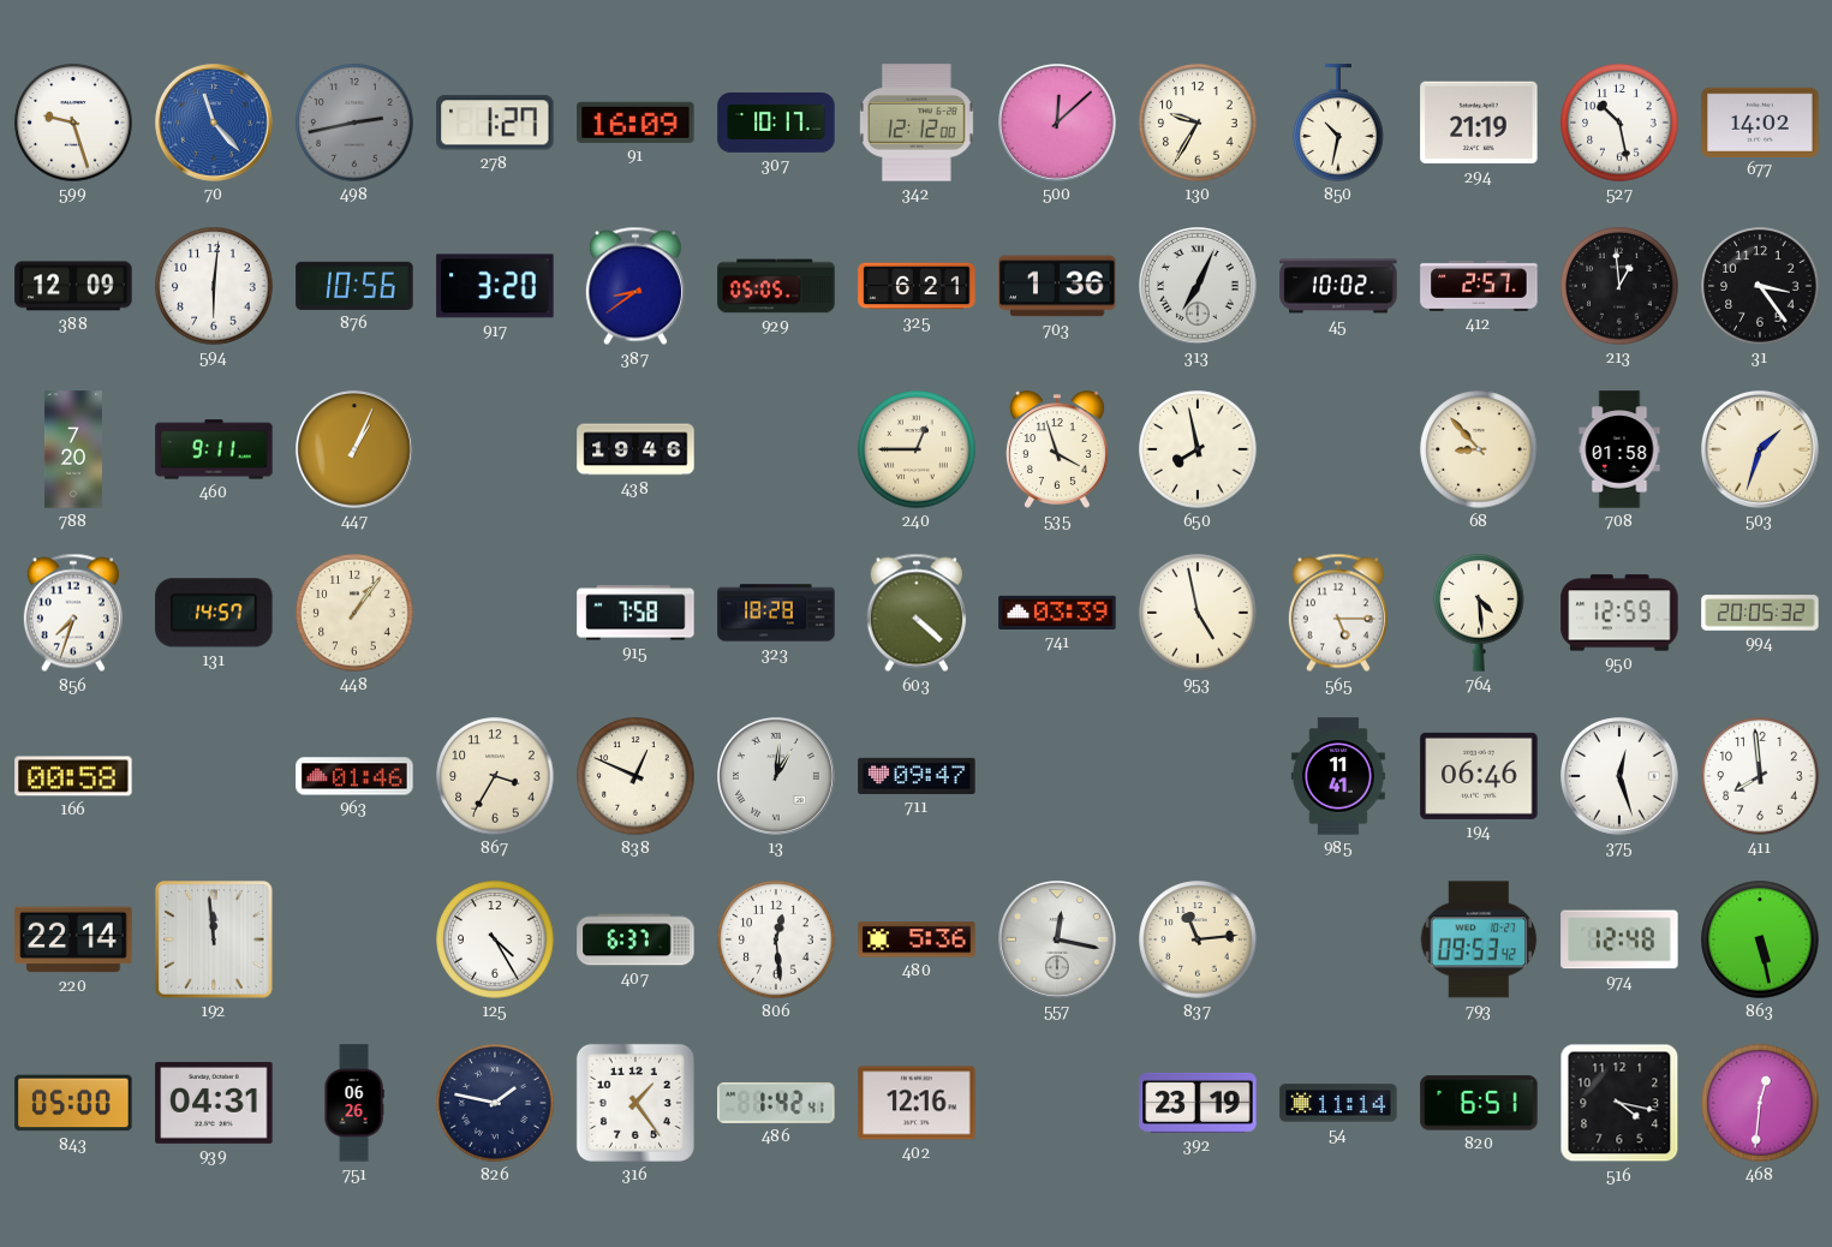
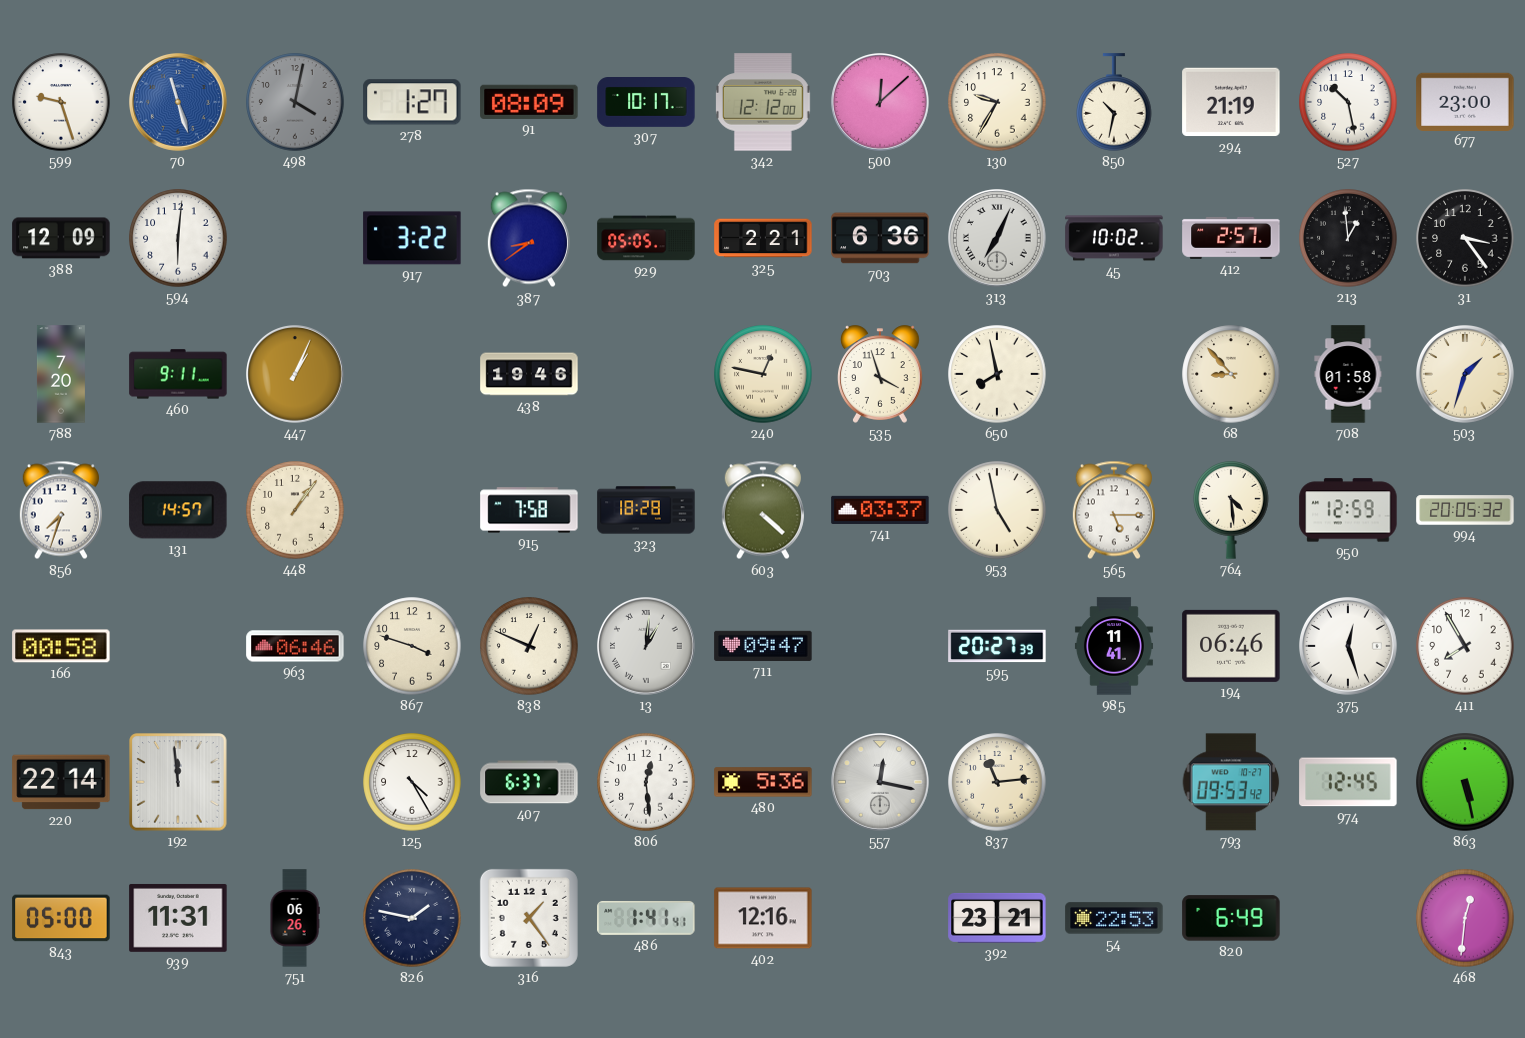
70: 11:23 -> 11:27 (179, 103)
498: 2:43 -> 4:02 (295, 102)
91: 16:09 -> 08:09 (529, 102)
677: 14:02 -> 23:00 (1465, 101)
876: 10:56 -> none (354, 286)
917: 3:20 -> 3:22 (412, 238)
325: 6:21 -> 2:21 (763, 238)
703: 1:36 -> 6:36 (880, 238)
240: 12:45 -> 12:47 (763, 374)
741: 03:39 -> 03:37 (880, 510)
963: 01:46 -> 06:46 (295, 646)
867: 3:35 -> 3:48 (412, 646)
595: none -> 20:27 (997, 646)
411: 7:59 -> 7:55 (1465, 646)
974: 12:48 -> 12:45 (1348, 782)
939: 04:31 -> 11:31 (178, 918)
486: 1:42 -> 1:41 (646, 918)
392: 23:19 -> 23:21 (997, 918)
54: 11:14 -> 22:53 (1114, 918)
820: 6:51 -> 6:49 (1231, 918)
516: 4:17 -> none (1619, 1103)
